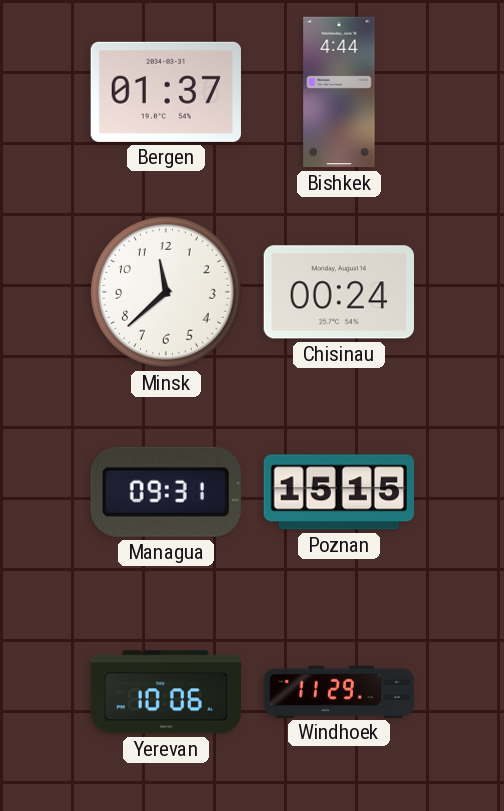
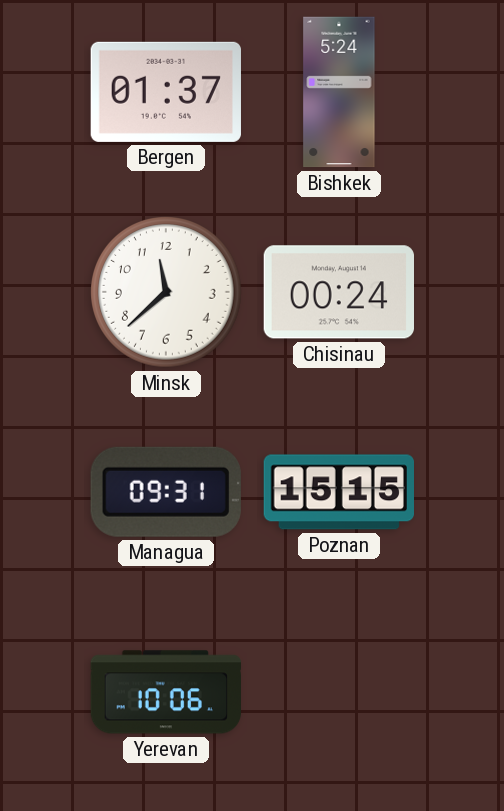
Bishkek: 4:44 -> 5:24 (339, 92)
Windhoek: 11:29 -> none (339, 691)
